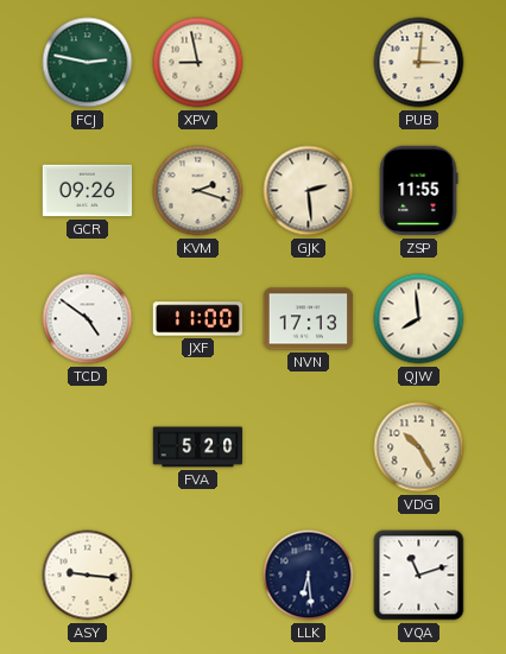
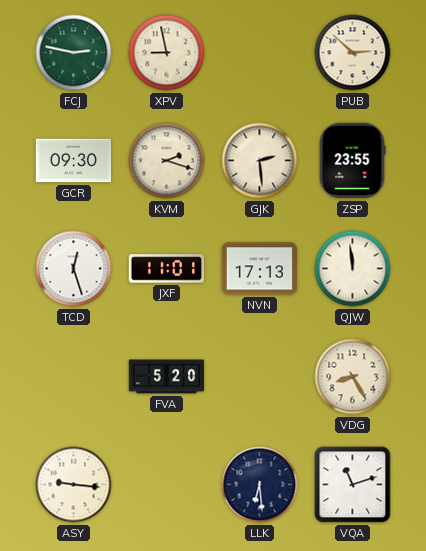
PUB: 3:01 -> 2:52 (353, 53)
GCR: 09:26 -> 09:30 (74, 161)
ZSP: 11:55 -> 23:55 (352, 161)
TCD: 4:51 -> 12:27 (74, 269)
JXF: 11:00 -> 11:01 (167, 269)
QJW: 7:59 -> 11:59 (353, 269)
VDG: 10:25 -> 8:25 (353, 377)
